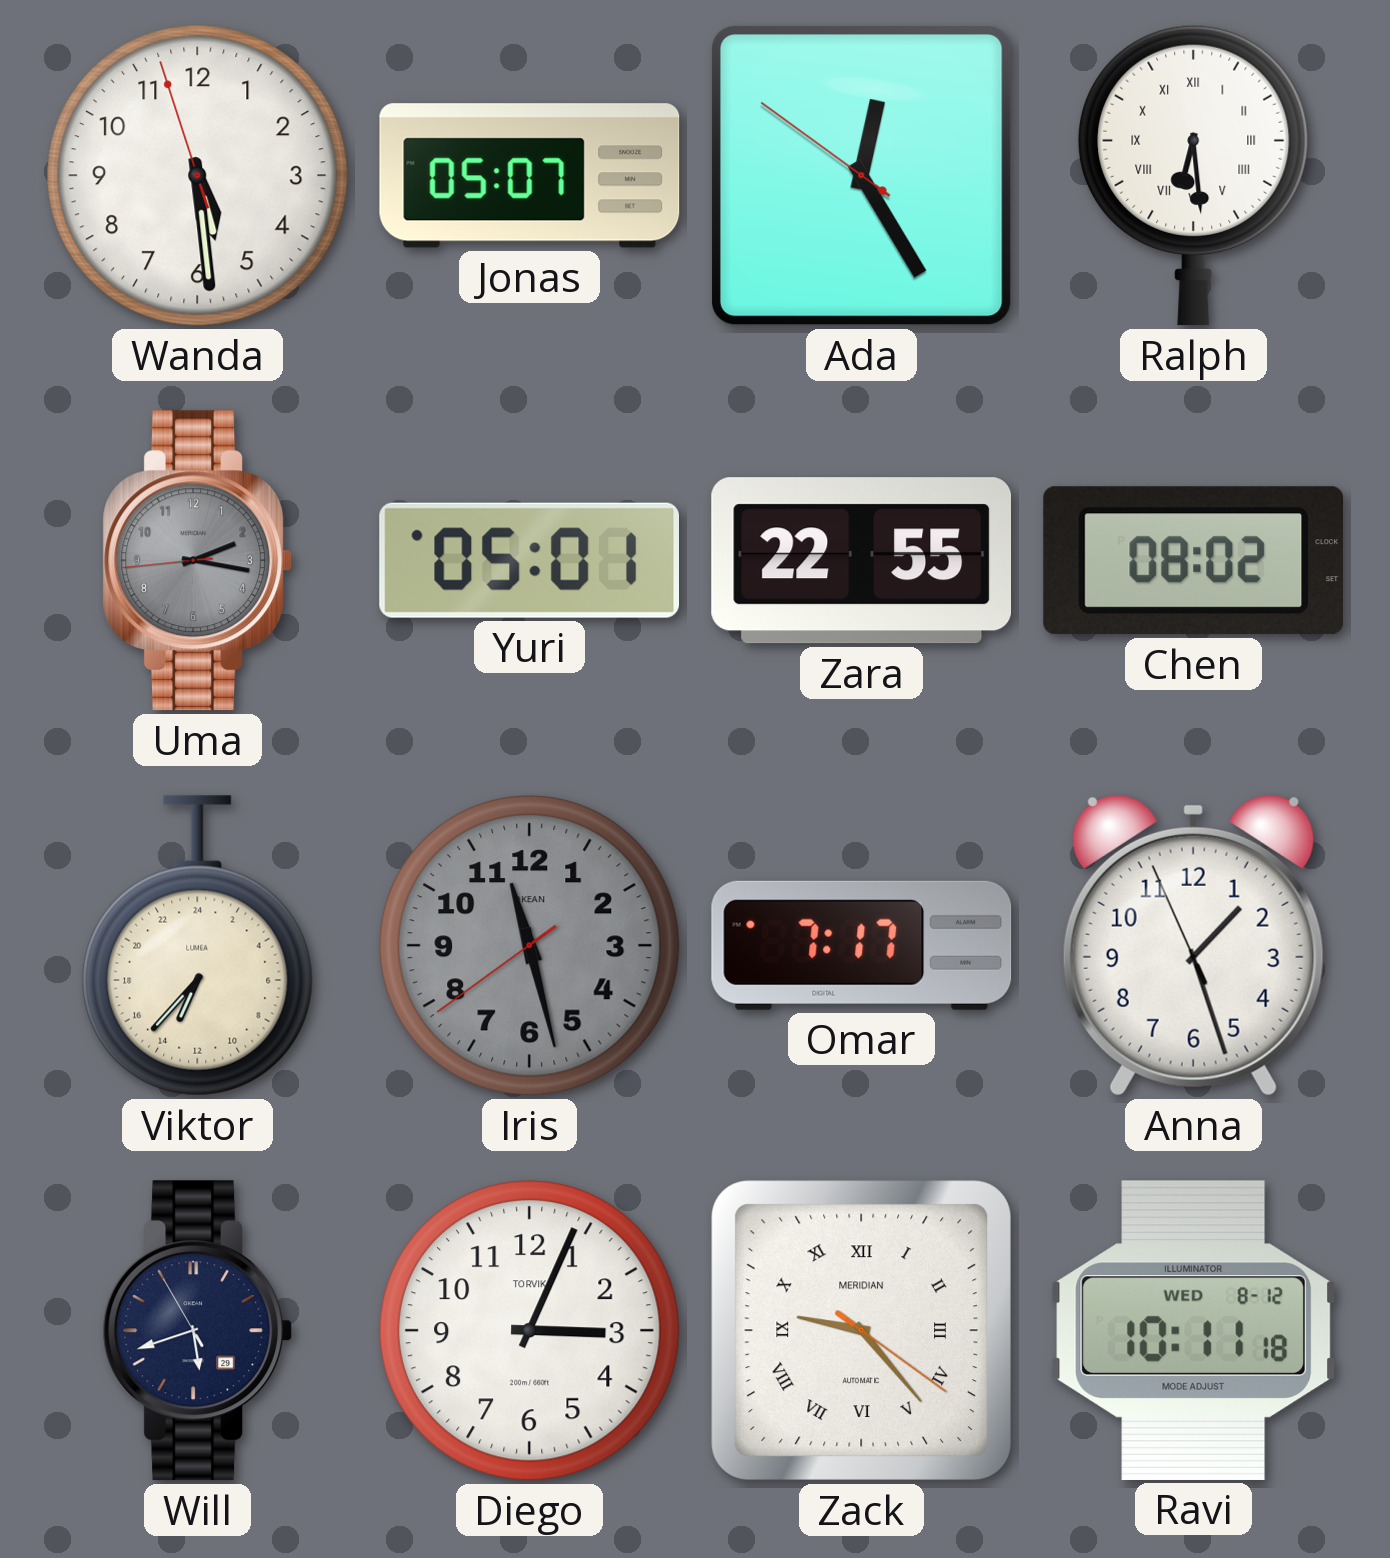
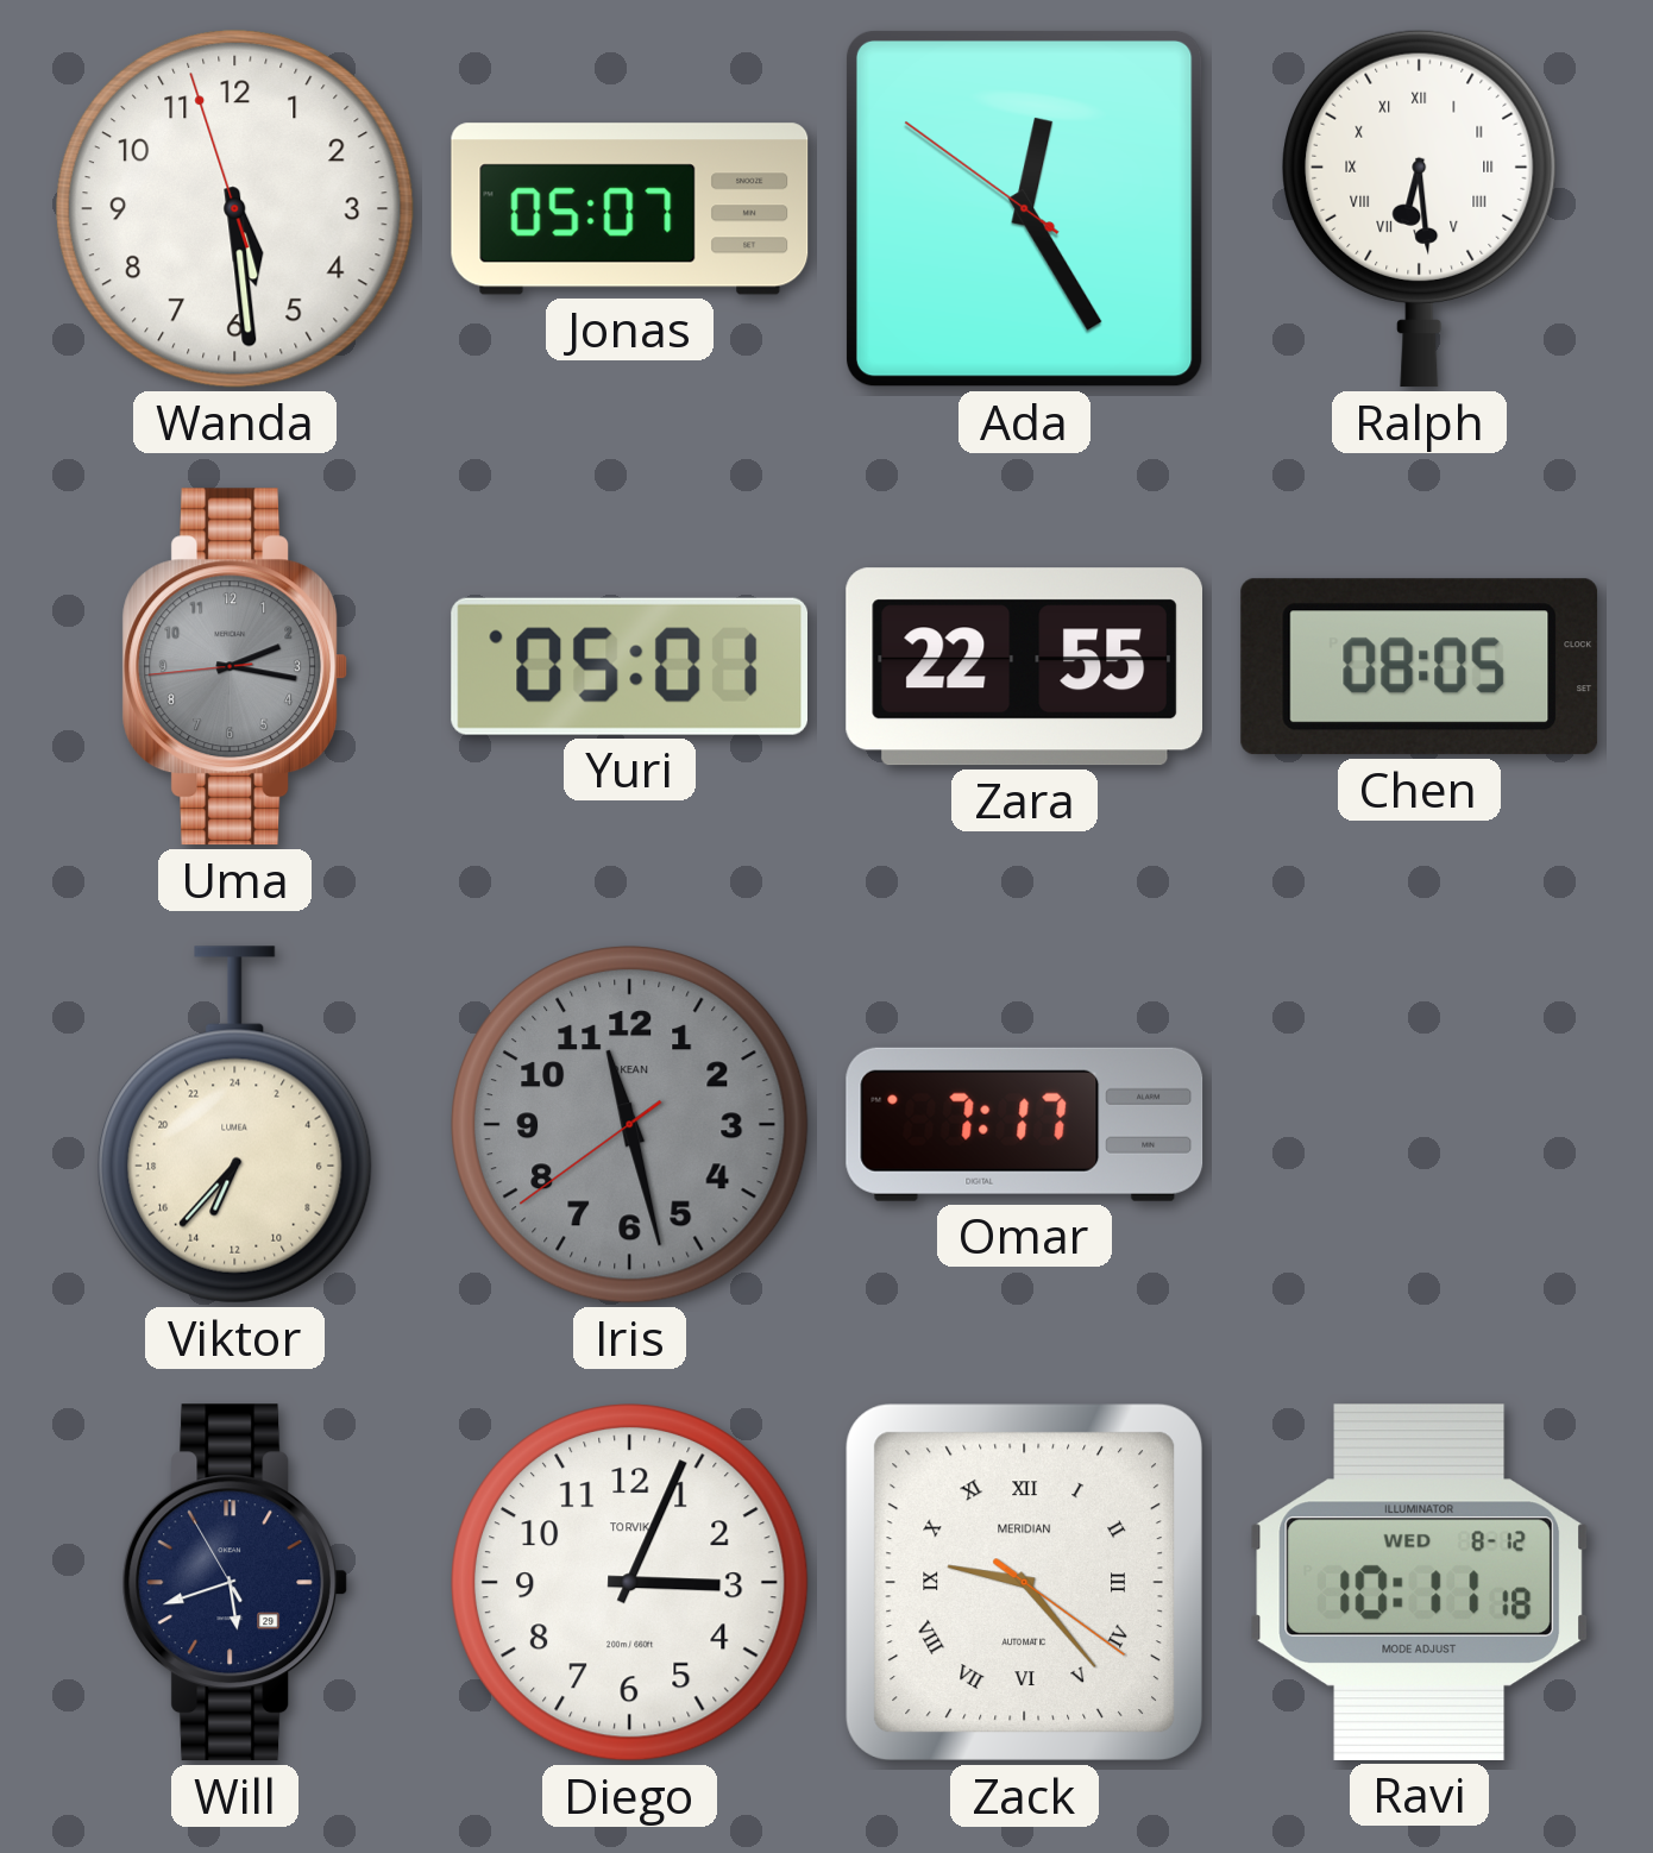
Chen: 08:02 -> 08:05 (1420, 667)
Anna: 1:26 -> none (1193, 945)
